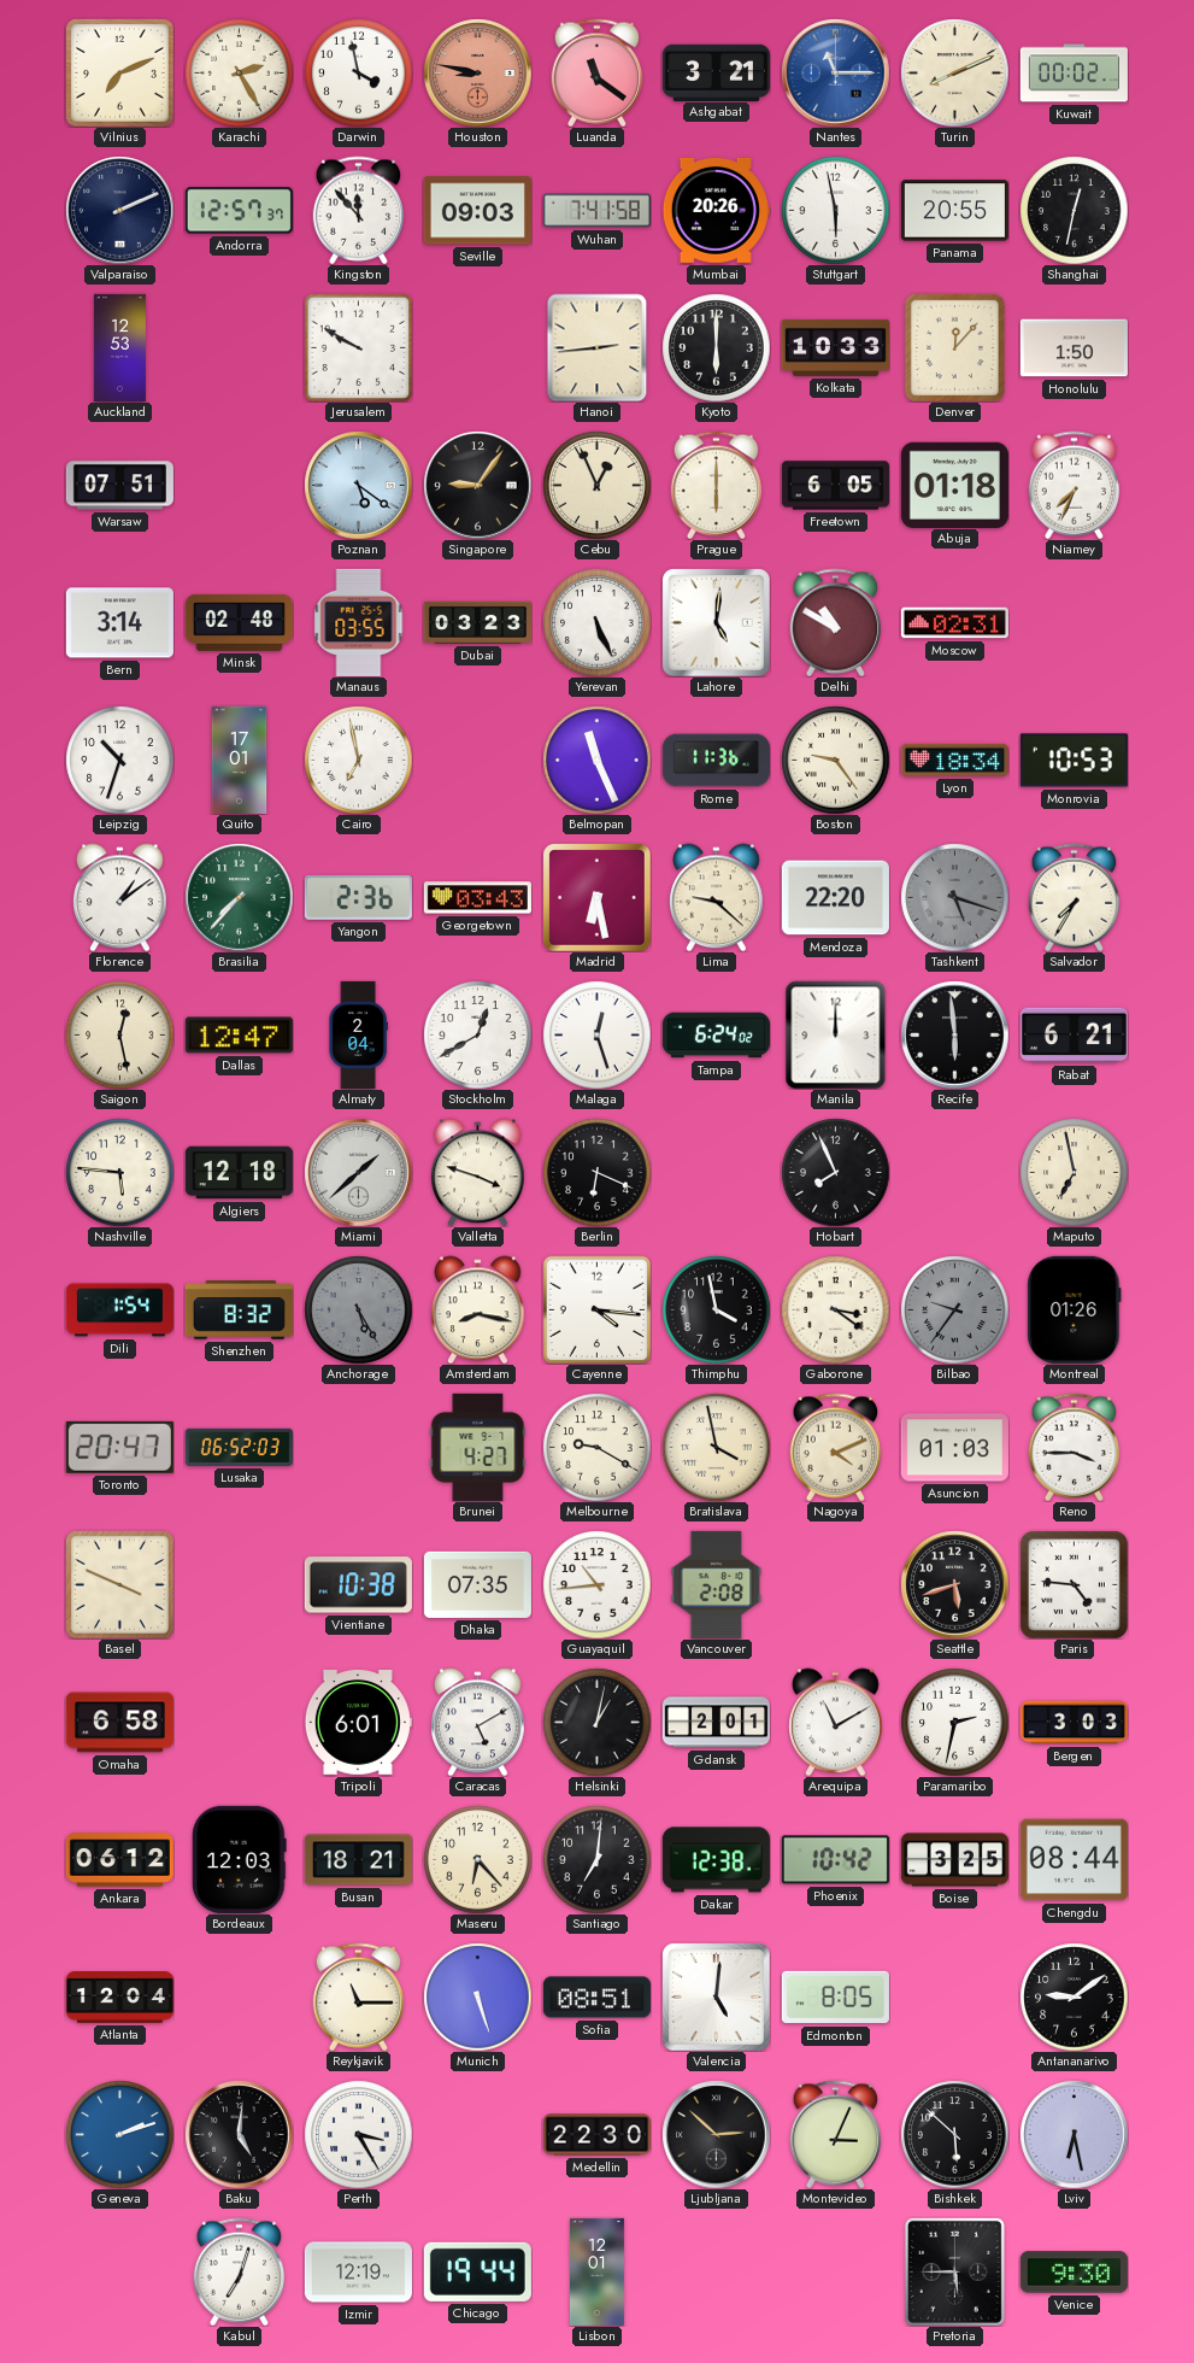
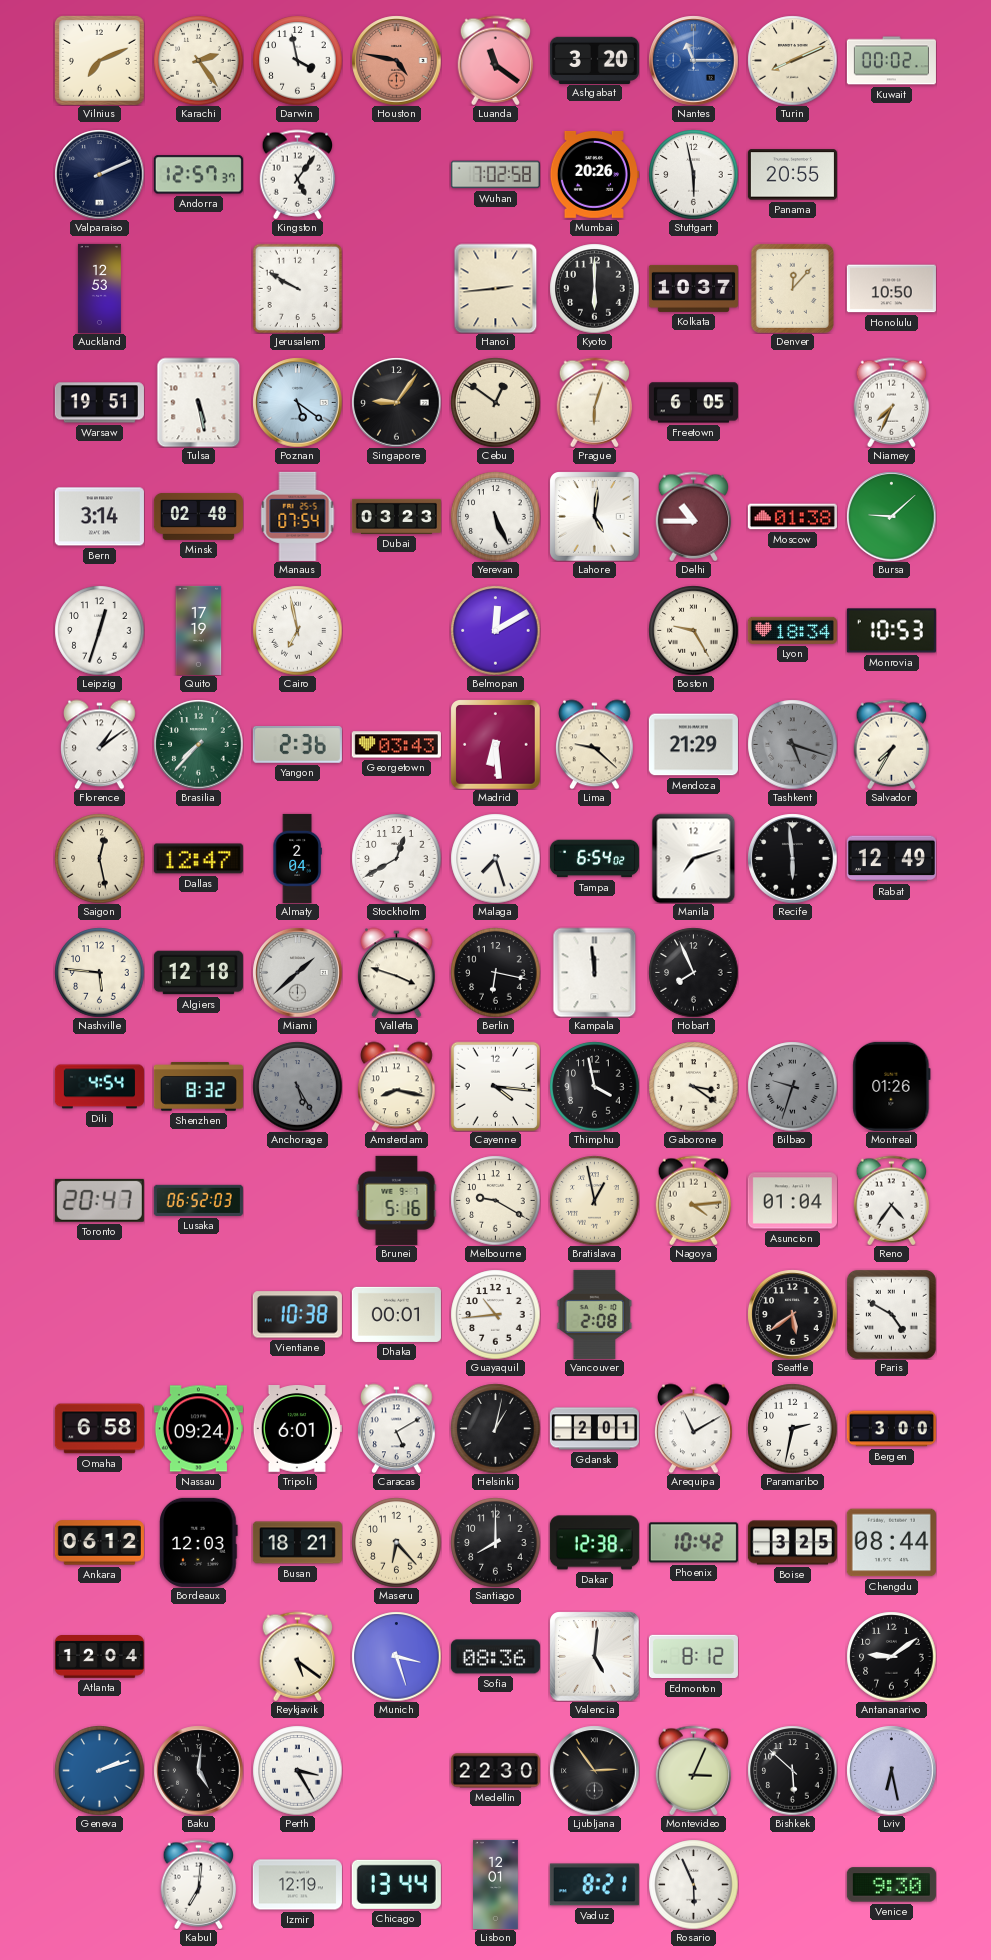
Karachi: 2:25 -> 2:24 (198, 60)
Houston: 8:47 -> 4:47 (396, 60)
Ashgabat: 3:21 -> 3:20 (594, 60)
Kingston: 11:53 -> 5:06 (298, 174)
Seville: 09:03 -> none (477, 211)
Wuhan: 7:41 -> 7:02 (495, 175)
Shanghai: 12:32 -> none (1074, 210)
Kolkata: 10:33 -> 10:37 (693, 288)
Honolulu: 1:50 -> 10:50 (891, 289)
Warsaw: 07:51 -> 19:51 (99, 403)
Tulsa: none -> 5:28 (199, 402)
Cebu: 12:56 -> 12:51 (495, 402)
Prague: 6:00 -> 6:03 (595, 402)
Abuja: 01:18 -> none (954, 485)
Manaus: 03:55 -> 07:54 (298, 516)
Delhi: 10:50 -> 10:45 (694, 516)
Moscow: 02:31 -> 01:38 (792, 517)
Bursa: none -> 9:08 (891, 516)
Leipzig: 10:33 -> 12:33 (99, 630)
Quito: 17:01 -> 17:19 (199, 630)
Belmopan: 11:26 -> 12:10 (495, 630)
Rome: 11:36 -> none (716, 761)
Boston: 9:24 -> 9:25 (693, 630)
Madrid: 6:28 -> 6:29 (496, 745)
Mendoza: 22:20 -> 21:29 (693, 745)
Malaga: 12:27 -> 7:27 (495, 858)
Tampa: 6:24 -> 6:54 (594, 859)
Manila: 12:00 -> 7:12 (694, 858)
Rabat: 6:21 -> 12:49 (891, 859)
Berlin: 6:19 -> 6:17 (495, 972)
Kampala: none -> 11:59 (595, 972)
Maputo: 6:58 -> none (1074, 1172)
Dili: 1:54 -> 4:54 (99, 1087)
Bilbao: 9:36 -> 9:33 (792, 1086)
Brunei: 4:27 -> 5:16 (397, 1200)
Bratislava: 3:58 -> 12:58 (594, 1200)
Nagoya: 4:11 -> 4:14 (694, 1200)
Asuncion: 01:03 -> 01:04 (792, 1201)
Reno: 3:45 -> 4:36 (892, 1200)
Basel: 3:49 -> none (119, 1584)
Dhaka: 07:35 -> 00:01 (396, 1314)
Seattle: 5:42 -> 5:39 (792, 1314)
Paris: 4:46 -> 4:50 (891, 1314)
Nassau: none -> 09:24 (198, 1429)
Bergen: 3:03 -> 3:00 (891, 1429)
Santiago: 7:01 -> 8:00 (495, 1542)
Reykjavik: 11:15 -> 5:21 (298, 1656)
Munich: 5:27 -> 3:27 (396, 1656)
Sofia: 08:51 -> 08:36 (495, 1657)
Edmonton: 8:05 -> 8:12 (693, 1657)
Ljubljana: 2:52 -> 2:54 (594, 1770)
Kabul: 7:03 -> 7:01 (199, 1884)
Chicago: 19:44 -> 13:44 (396, 1884)
Vaduz: none -> 8:21 (594, 1885)
Rosario: none -> 5:56 (693, 1884)
Pretoria: 5:45 -> none (954, 2271)
